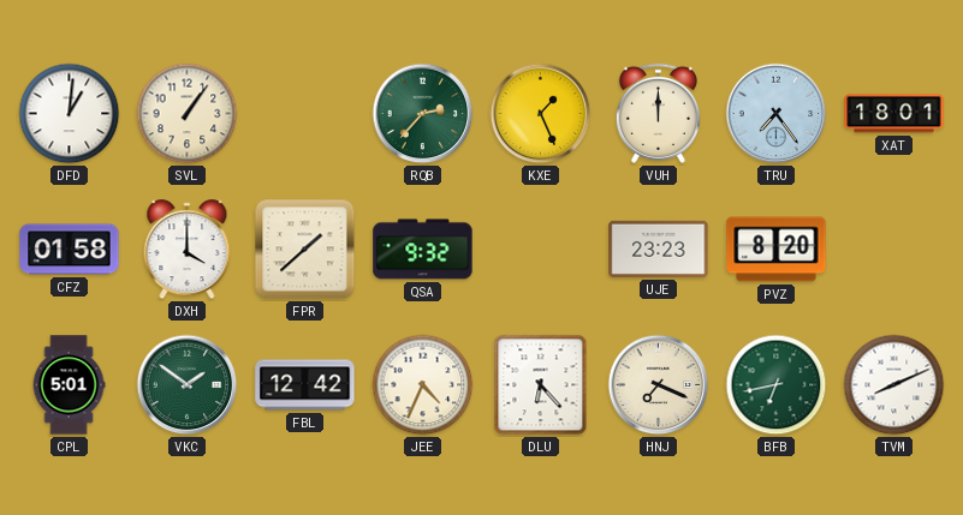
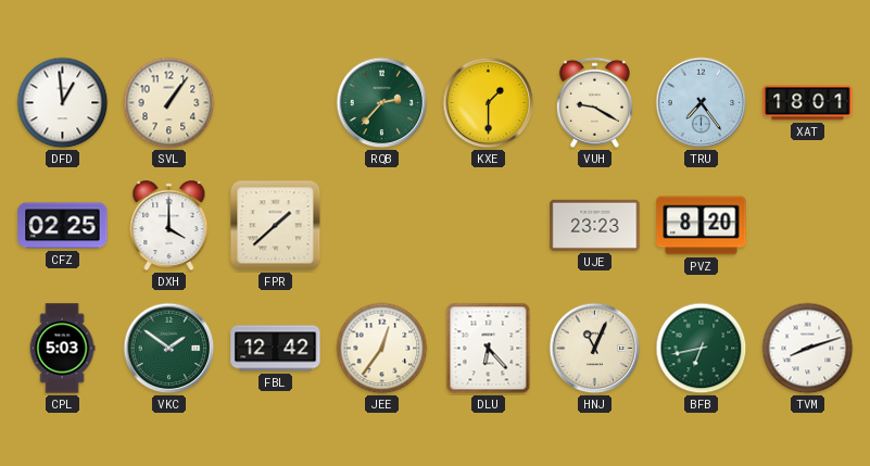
DFD: 1:01 -> 12:59 (63, 103)
KXE: 1:26 -> 1:30 (489, 103)
VUH: 12:00 -> 9:20 (594, 102)
CFZ: 01:58 -> 02:25 (63, 226)
QSA: 9:32 -> none (423, 250)
CPL: 5:01 -> 5:03 (62, 349)
JEE: 4:34 -> 12:36 (382, 349)
HNJ: 7:19 -> 11:04 (595, 349)
TVM: 8:11 -> 8:12 (808, 349)
